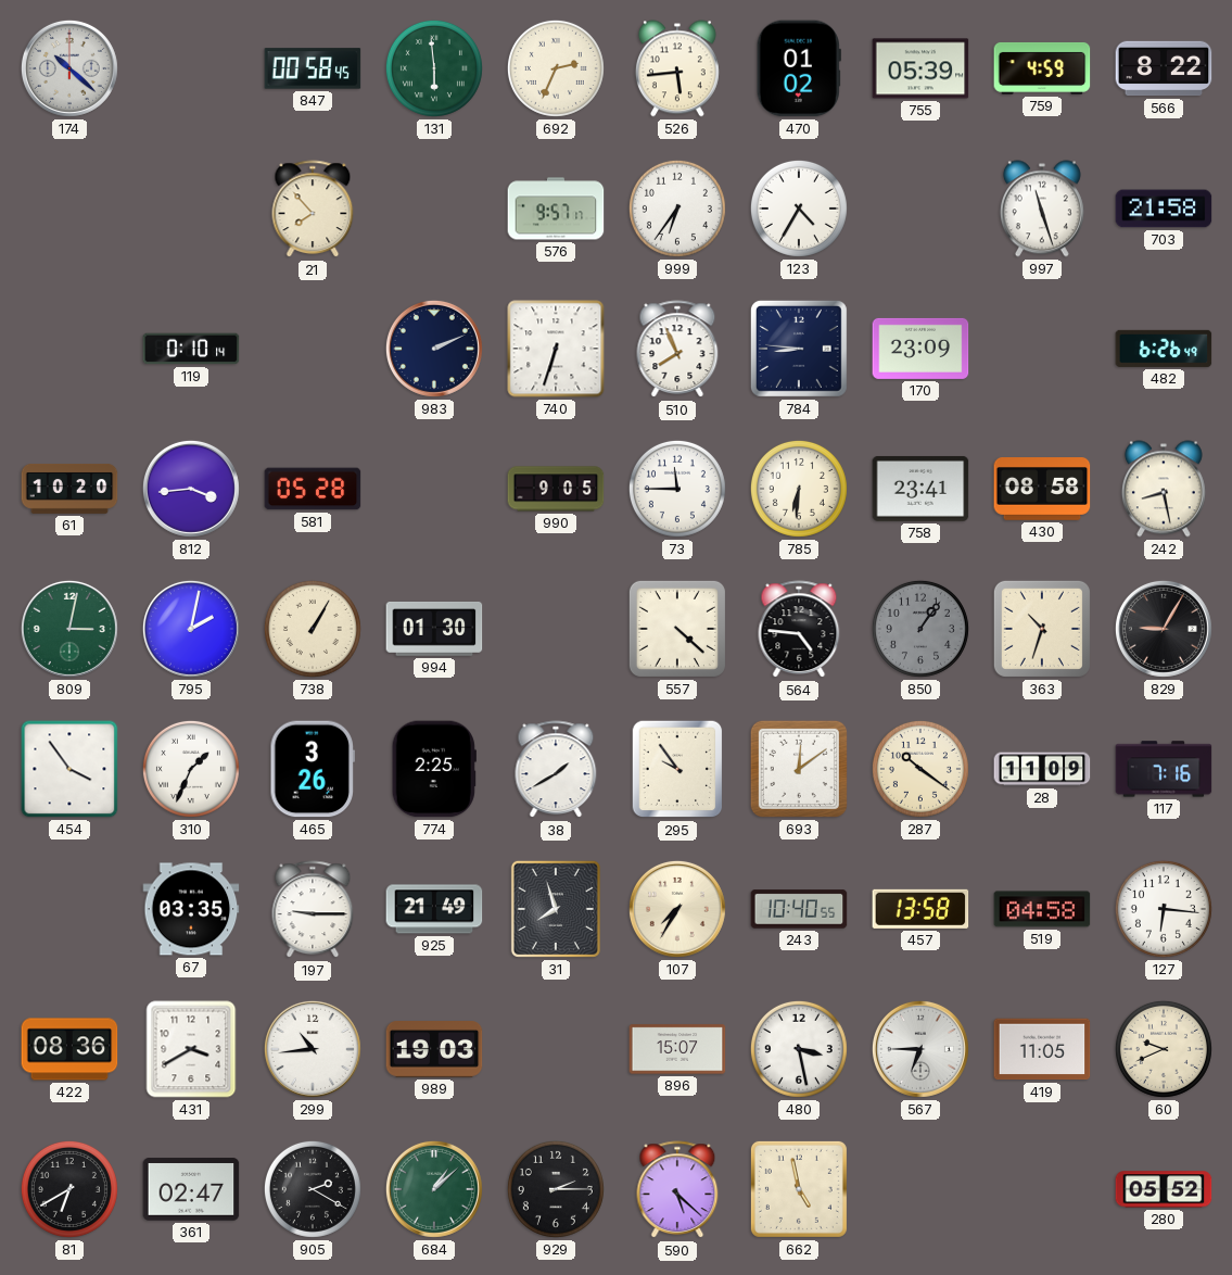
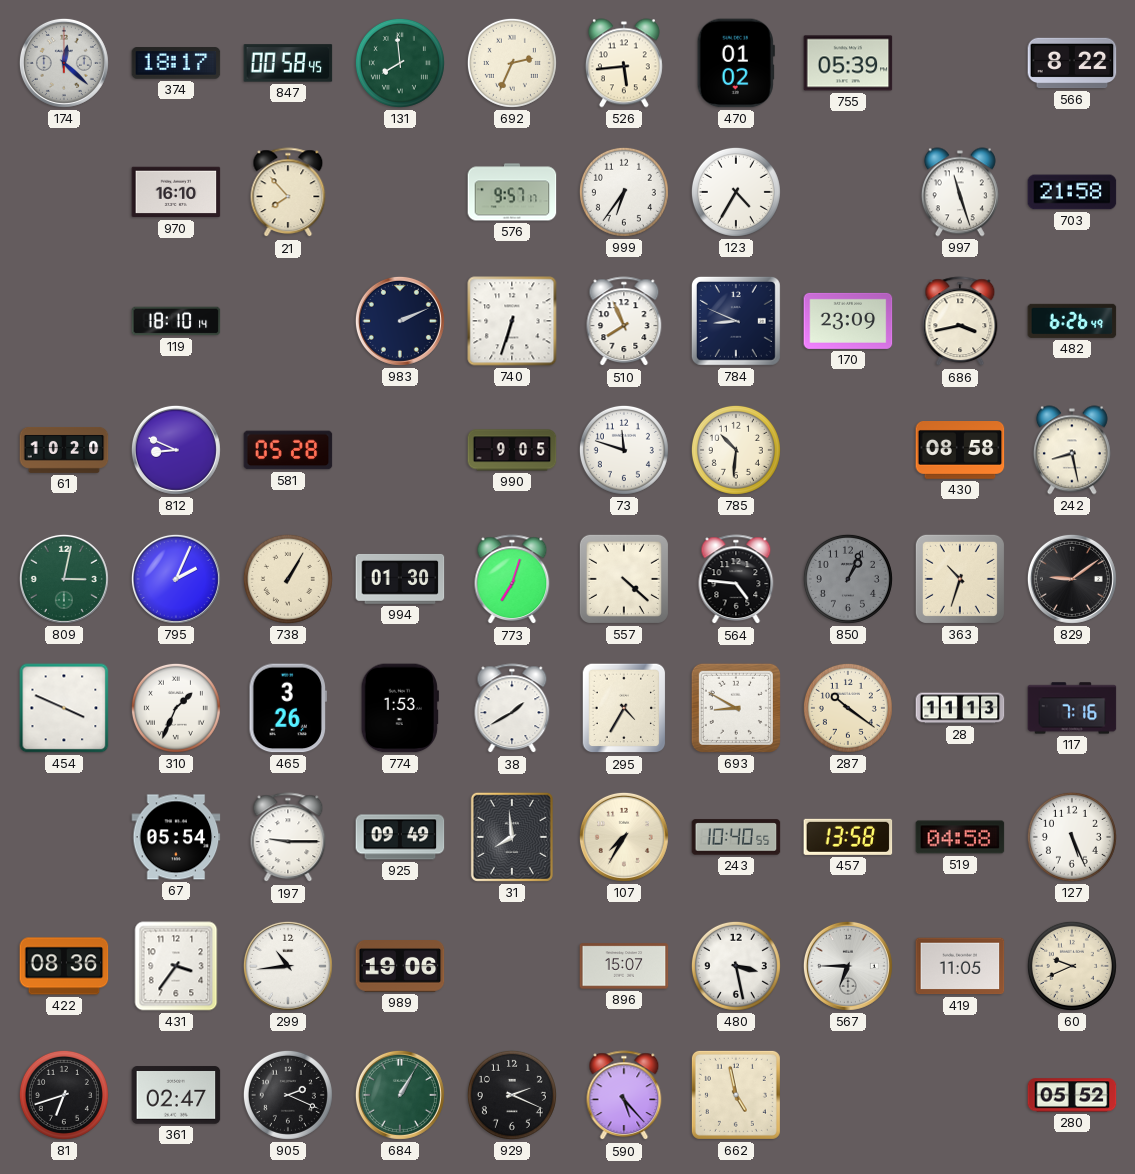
174: 10:22 -> 12:22 (64, 63)
374: none -> 18:17 (176, 63)
131: 5:59 -> 7:59 (400, 63)
759: 4:59 -> none (1042, 68)
970: none -> 16:10 (176, 192)
119: 0:10 -> 18:10 (176, 321)
784: 8:46 -> 8:49 (736, 321)
686: none -> 3:43 (960, 322)
812: 3:44 -> 8:49 (176, 450)
73: 11:45 -> 11:48 (624, 450)
785: 6:31 -> 10:31 (736, 450)
758: 23:41 -> none (920, 489)
795: 2:02 -> 2:04 (176, 579)
773: none -> 7:03 (512, 580)
850: 1:06 -> 1:04 (848, 579)
829: 9:05 -> 9:09 (1072, 579)
454: 3:54 -> 3:49 (64, 708)
774: 2:25 -> 1:53 (400, 708)
295: 9:54 -> 4:35 (624, 708)
693: 12:09 -> 8:50 (736, 708)
28: 11:09 -> 11:13 (960, 708)
67: 03:35 -> 05:54 (176, 837)
925: 21:49 -> 09:49 (400, 837)
31: 7:57 -> 7:59 (512, 837)
127: 6:16 -> 5:26 (1072, 837)
431: 3:40 -> 3:36 (176, 966)
989: 19:03 -> 19:06 (400, 967)
81: 6:40 -> 6:42 (64, 1095)
905: 2:20 -> 2:19 (288, 1095)
684: 1:08 -> 1:05 (400, 1095)
929: 2:15 -> 2:19 (512, 1095)
590: 5:22 -> 5:23 (624, 1096)
